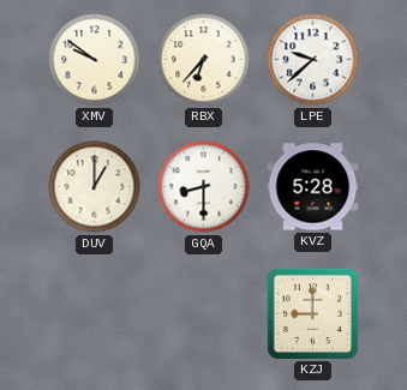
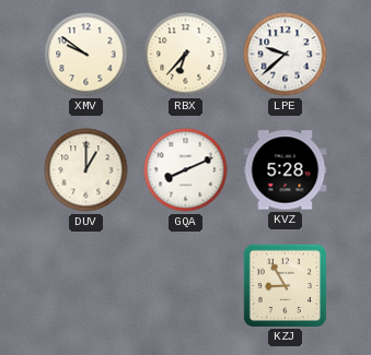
GQA: 8:30 -> 8:11 (186, 170)
KZJ: 9:00 -> 8:55 (285, 285)
